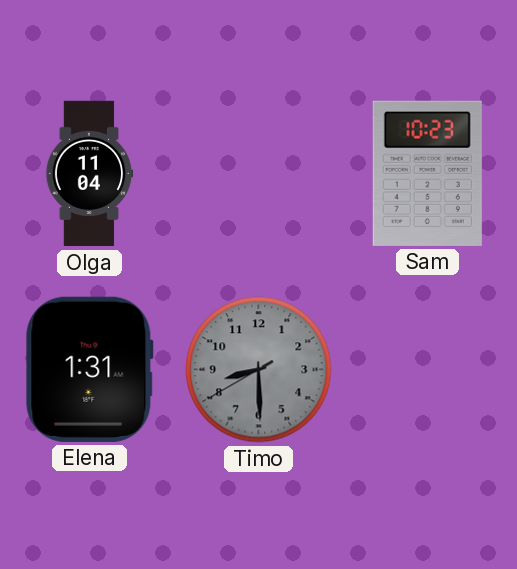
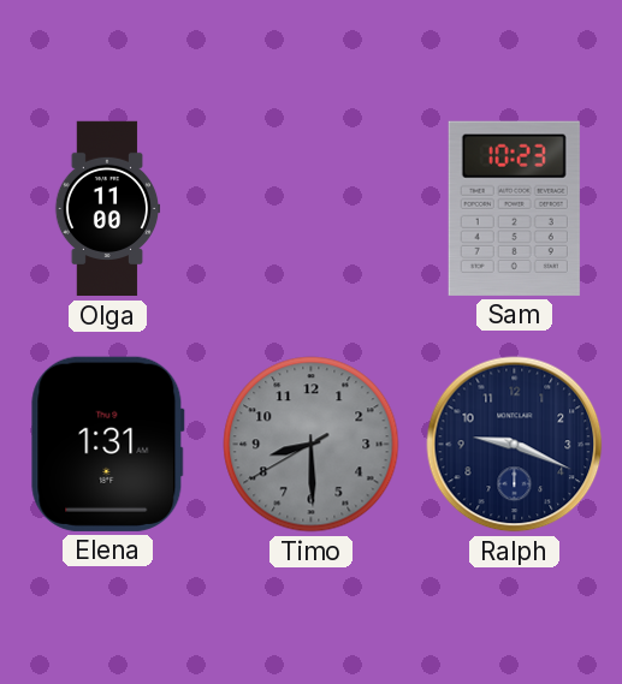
Olga: 11:04 -> 11:00 (107, 209)
Ralph: none -> 9:19 (515, 445)
